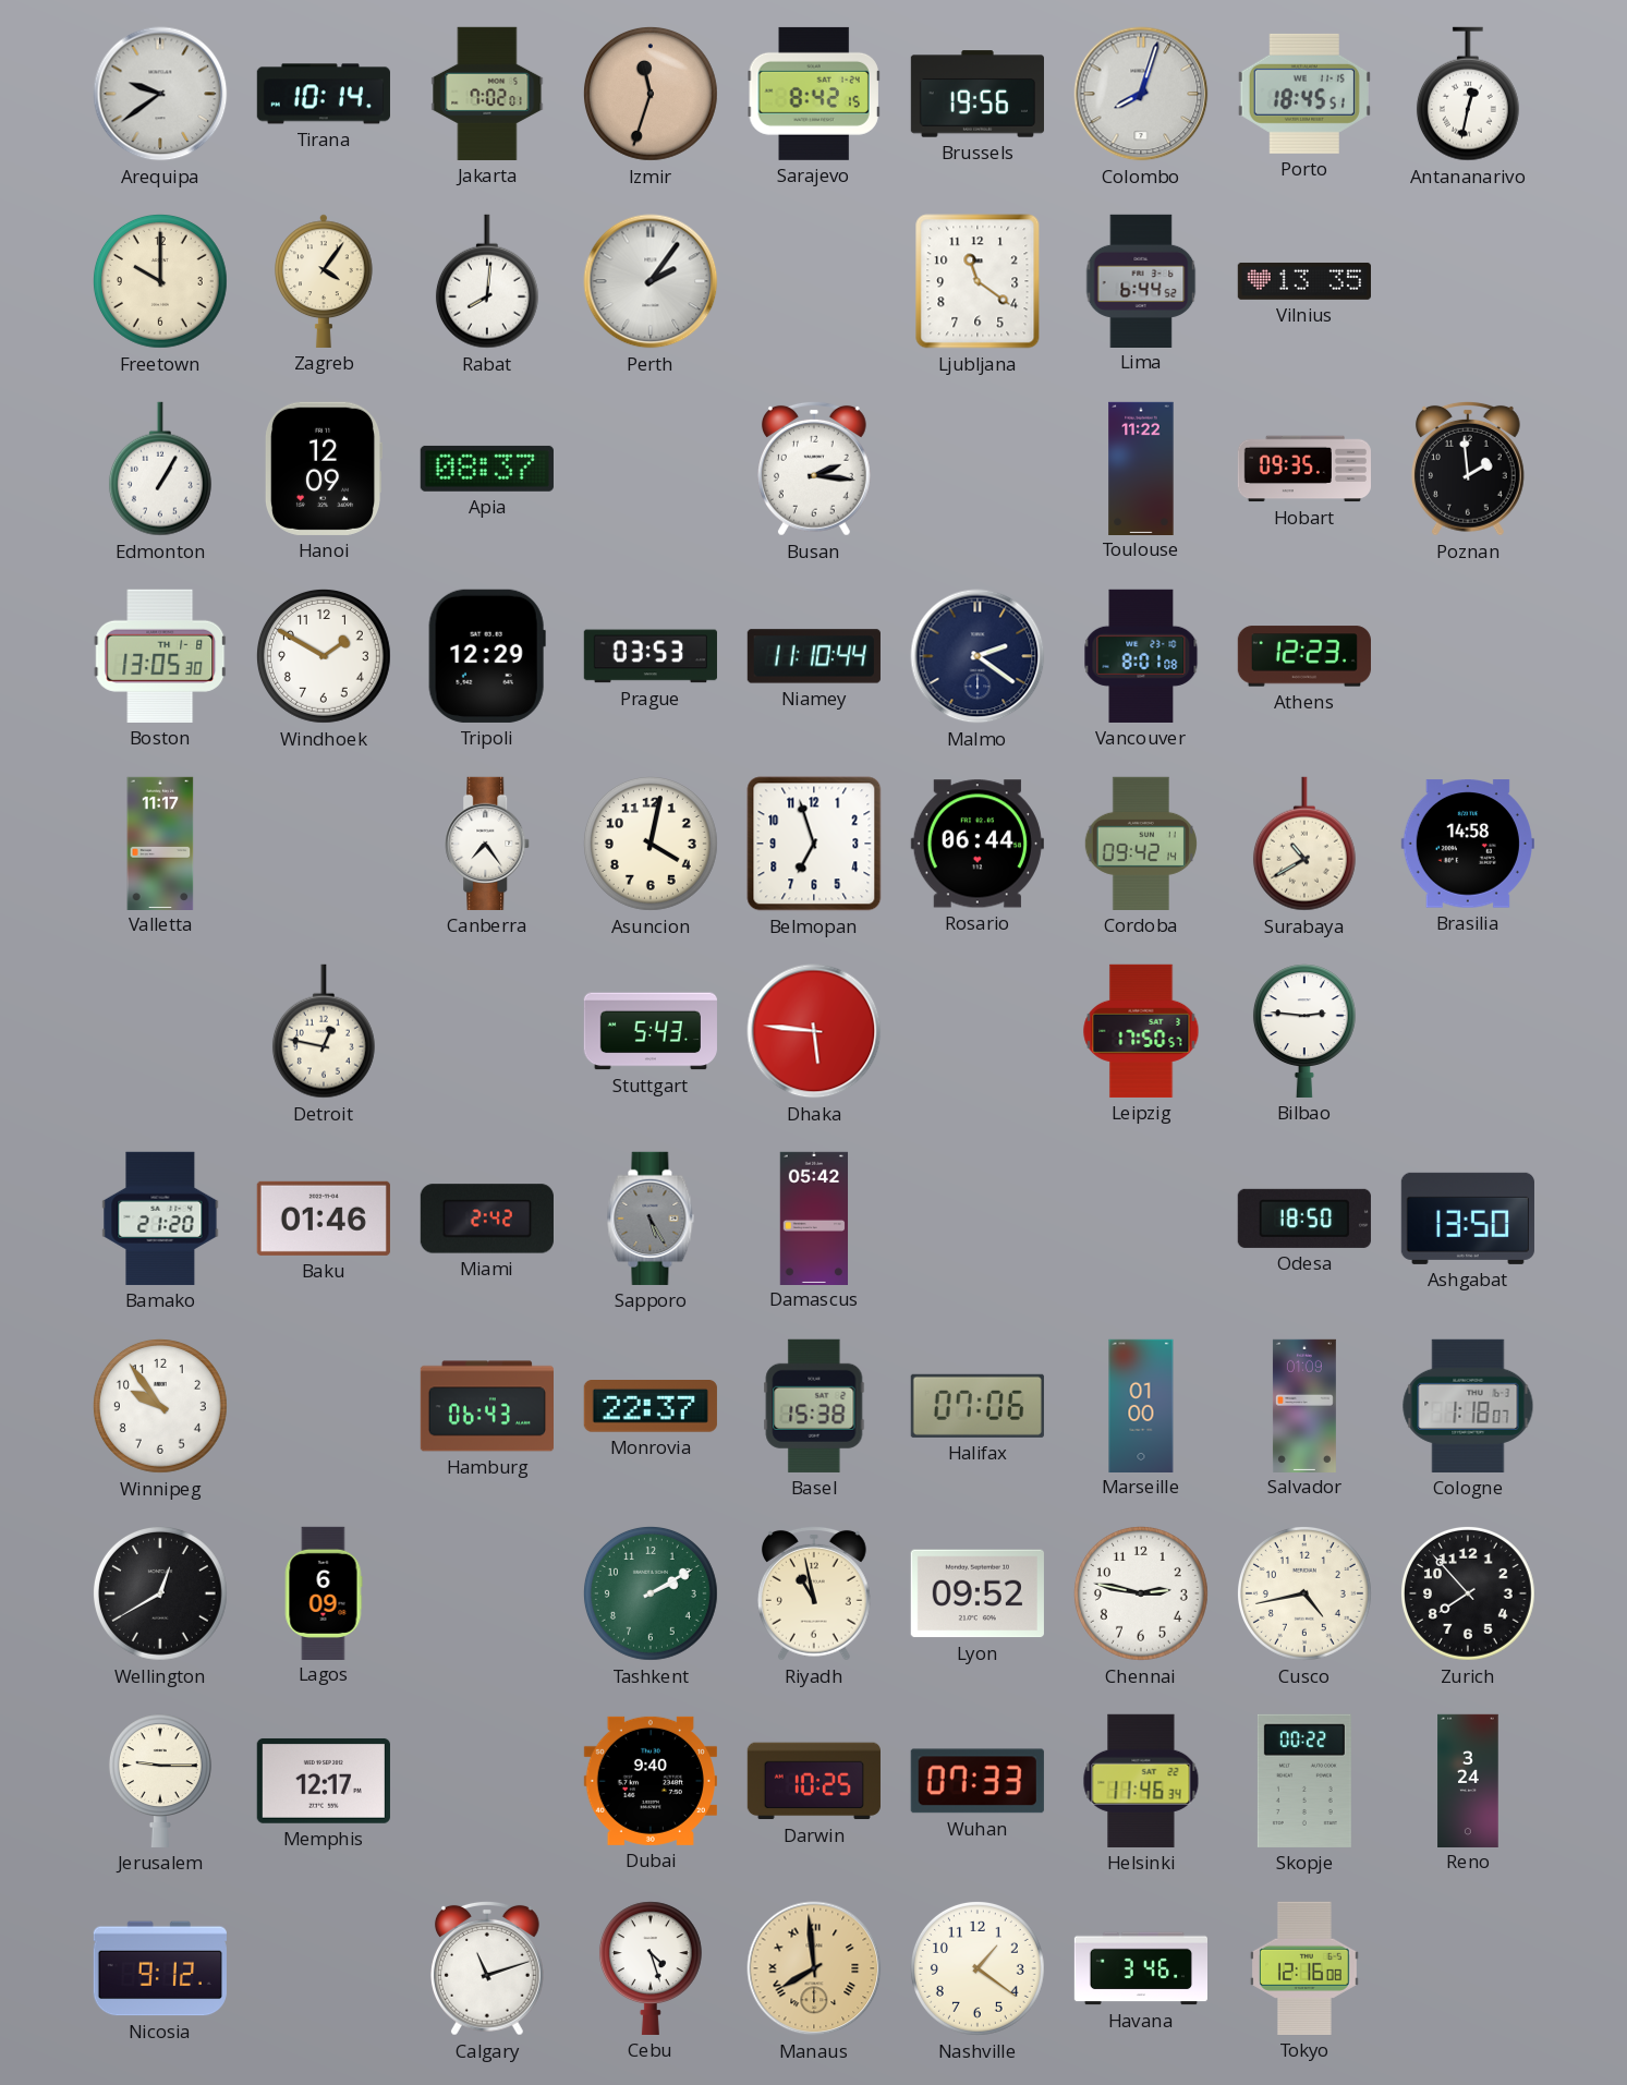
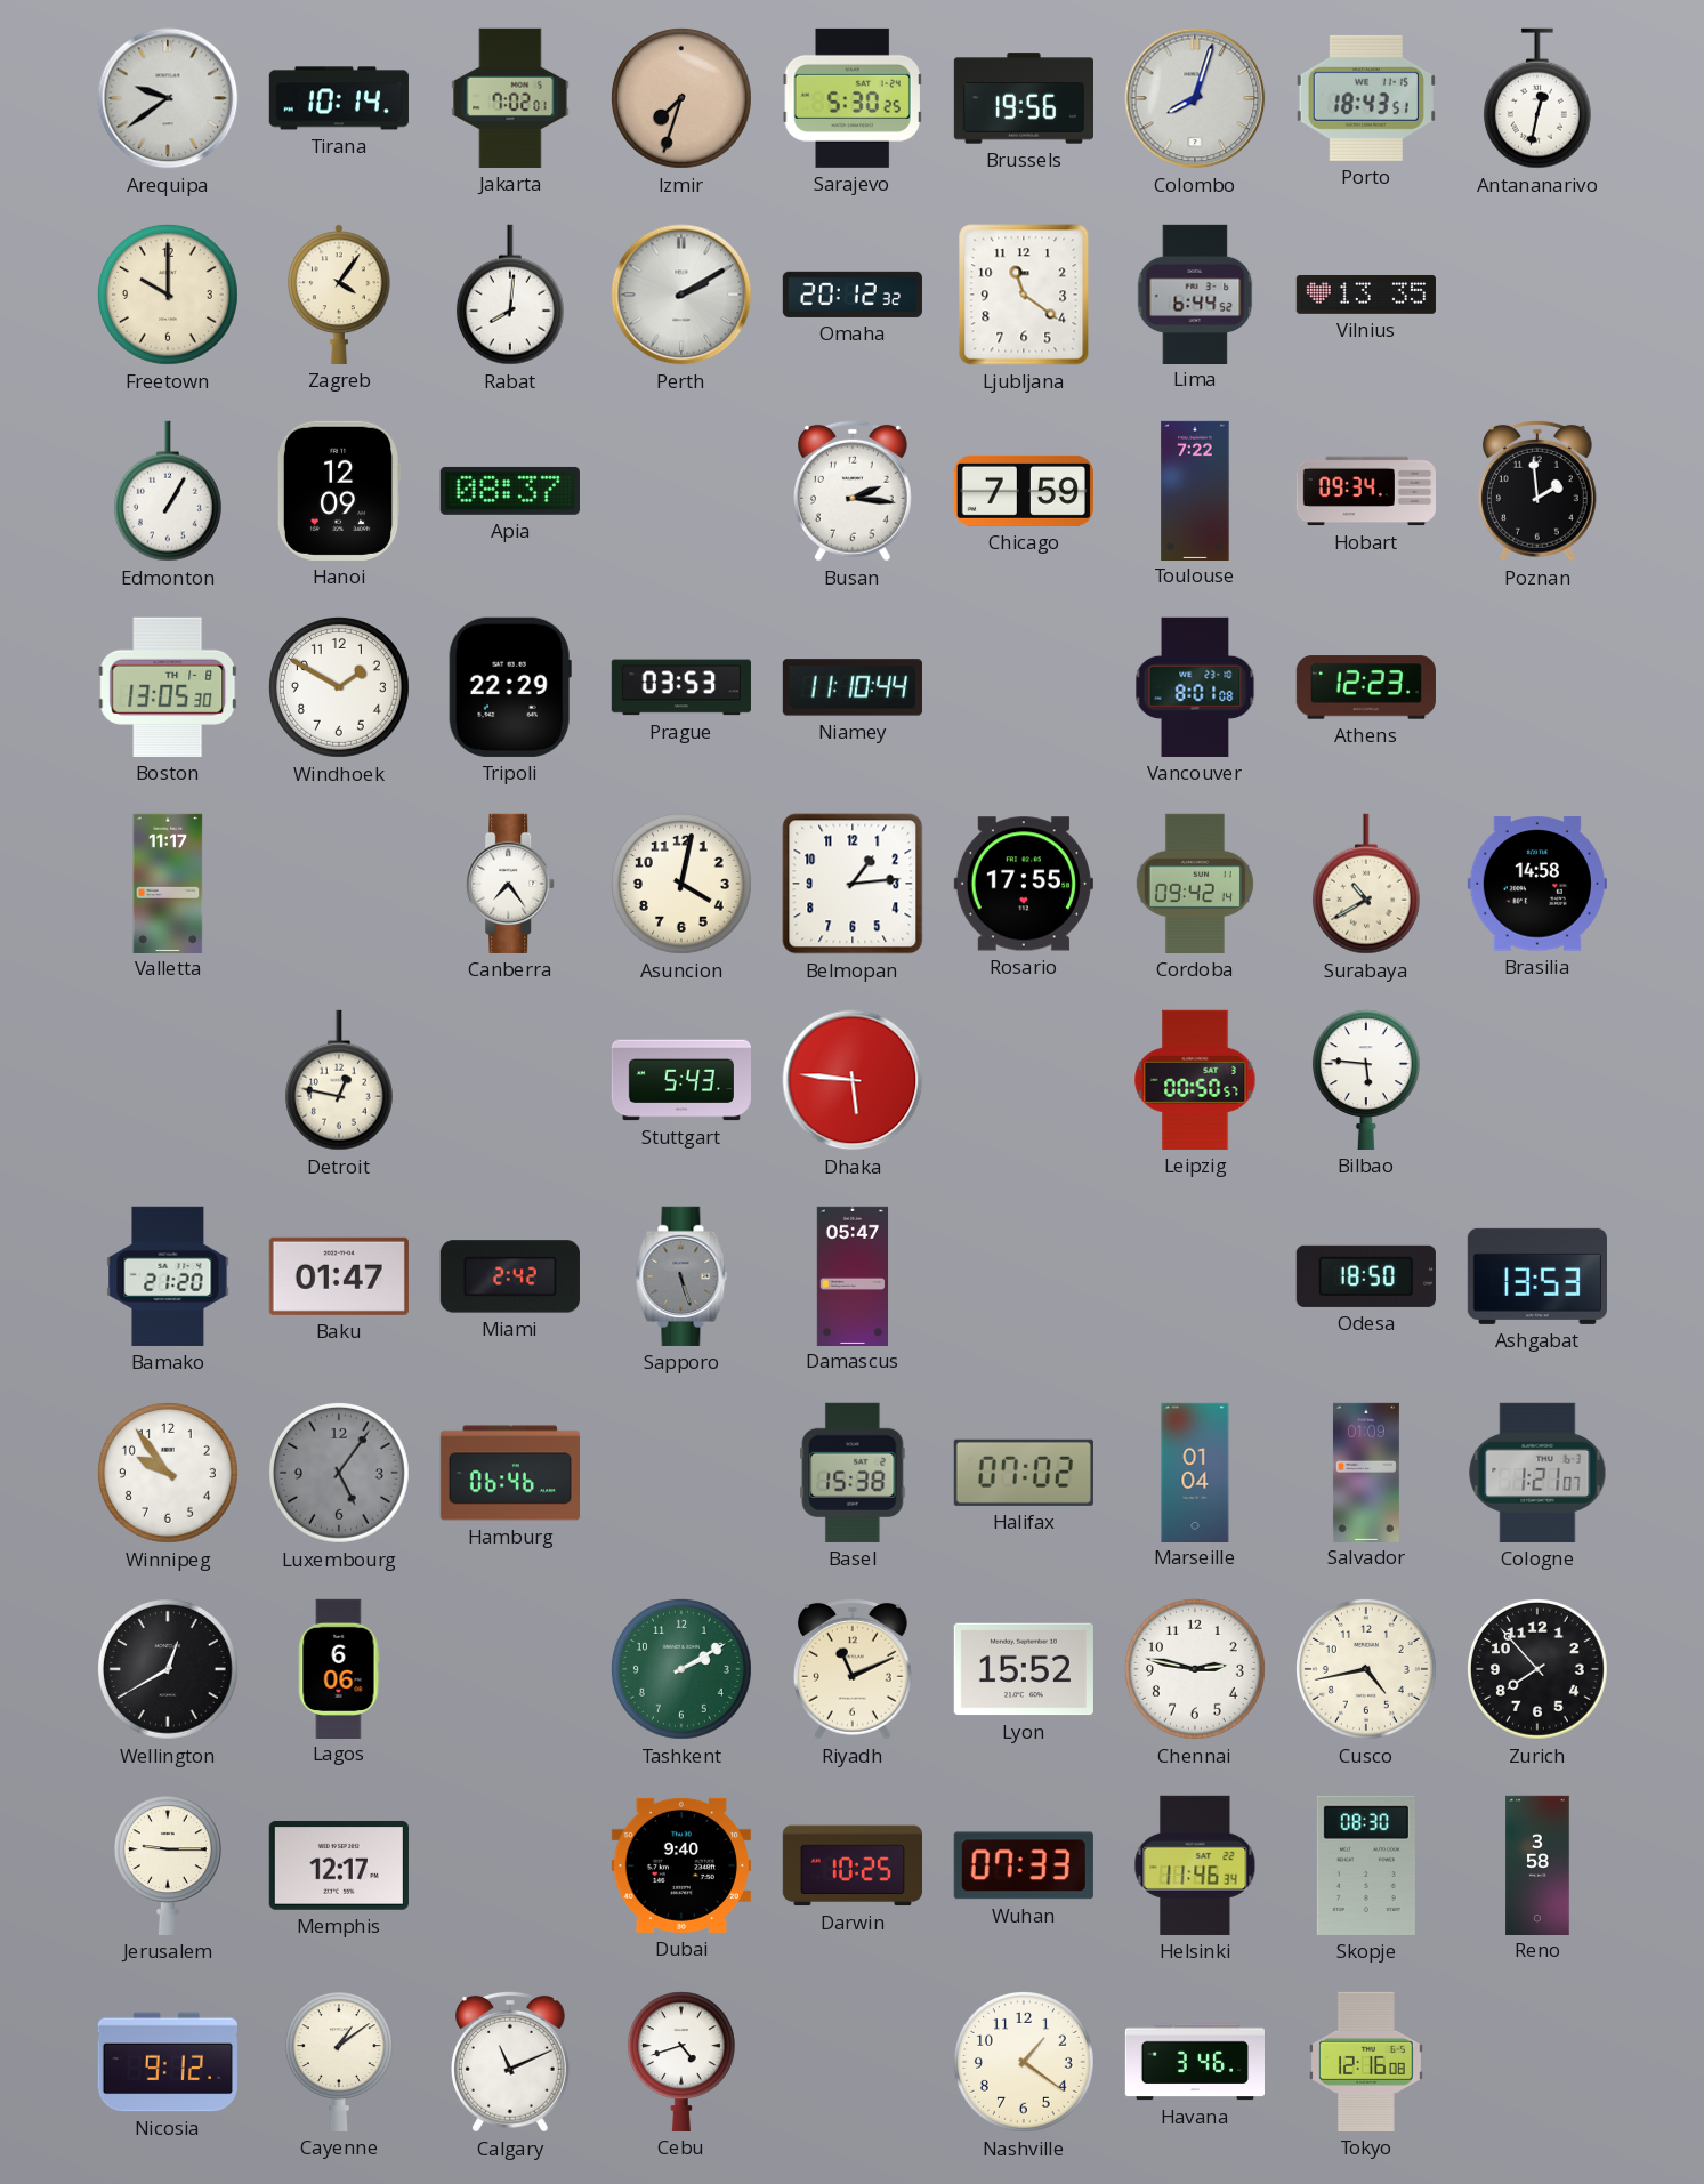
Izmir: 11:33 -> 7:33 (681, 98)
Sarajevo: 8:42 -> 5:30 (853, 98)
Porto: 18:45 -> 18:43 (1366, 98)
Perth: 2:06 -> 2:10 (681, 295)
Omaha: none -> 20:12 (853, 295)
Chicago: none -> 7:59 (1024, 491)
Toulouse: 11:22 -> 7:22 (1195, 490)
Hobart: 09:35 -> 09:34 (1365, 491)
Tripoli: 12:29 -> 22:29 (510, 687)
Malmo: 2:21 -> none (978, 656)
Belmopan: 6:57 -> 1:14 (853, 884)
Rosario: 06:44 -> 17:55 (1024, 884)
Leipzig: 17:50 -> 00:50 (1195, 1080)
Bilbao: 2:46 -> 5:46 (1366, 1080)
Baku: 01:46 -> 01:47 (339, 1276)
Sapporo: 5:25 -> 5:27 (681, 1276)
Damascus: 05:42 -> 05:47 (853, 1275)
Ashgabat: 13:50 -> 13:53 (1537, 1276)
Luxembourg: none -> 5:06 (339, 1473)
Hamburg: 06:43 -> 06:46 (509, 1473)
Monrovia: 22:37 -> none (651, 1407)
Halifax: 07:06 -> 07:02 (1024, 1473)
Marseille: 01:00 -> 01:04 (1195, 1472)
Cologne: 1:18 -> 1:21 (1537, 1473)
Lagos: 6:09 -> 6:06 (339, 1668)
Riyadh: 10:58 -> 11:11 (853, 1669)
Lyon: 09:52 -> 15:52 (1024, 1669)
Skopje: 00:22 -> 08:30 (1366, 1865)
Reno: 3:24 -> 3:58 (1537, 1864)
Cayenne: none -> 1:09 (339, 2062)
Calgary: 11:12 -> 11:11 (510, 2062)
Cebu: 4:27 -> 4:42 (681, 2062)
Manaus: 7:59 -> none (814, 1968)
